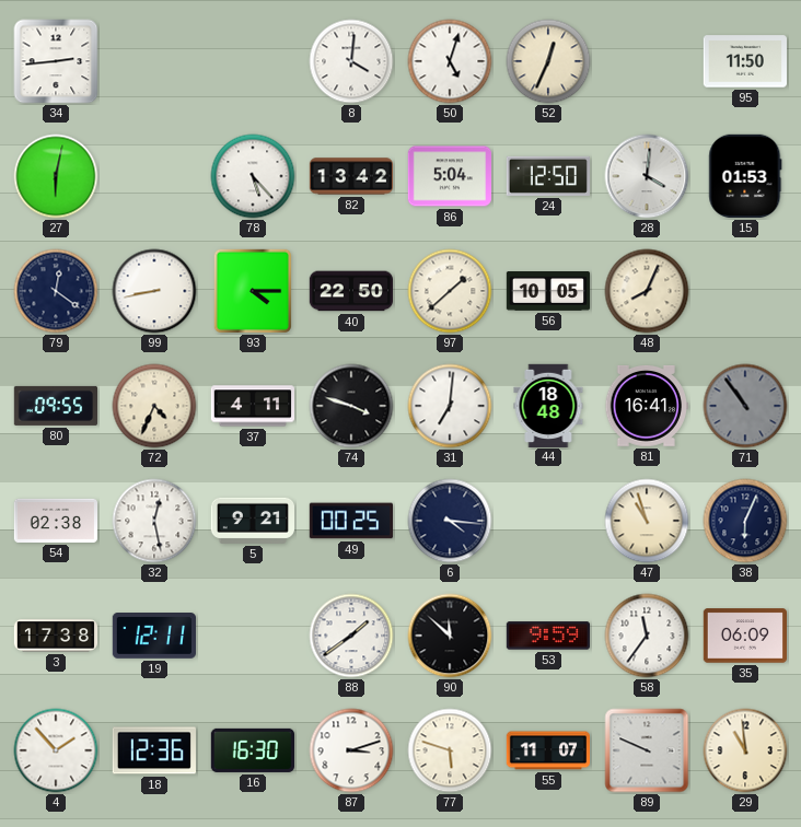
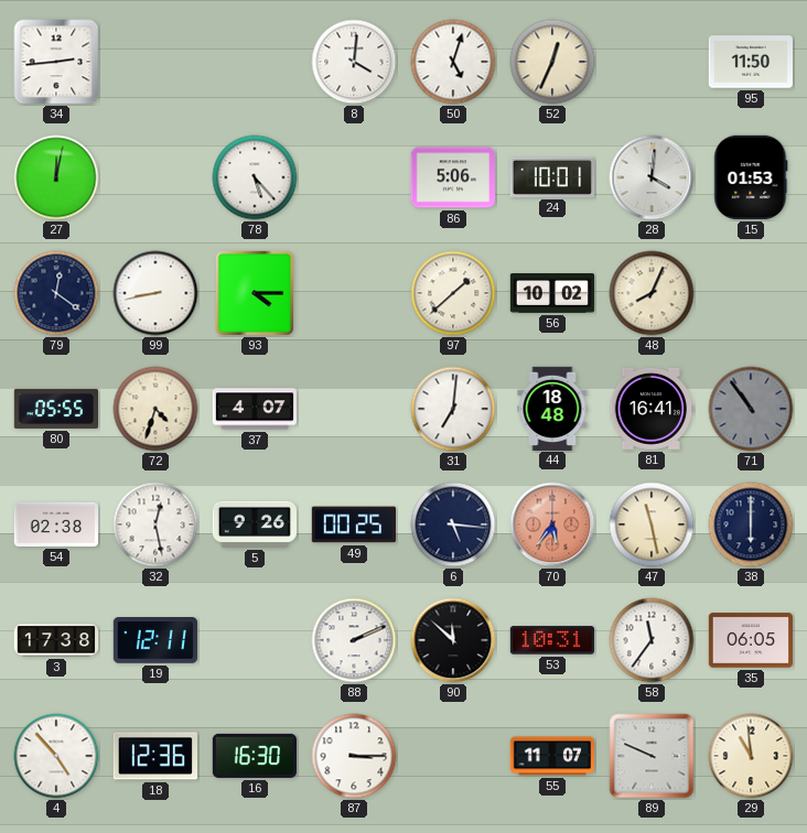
27: 6:02 -> 12:02 (56, 177)
82: 13:42 -> none (351, 176)
86: 5:04 -> 5:06 (452, 177)
24: 12:50 -> 10:01 (551, 177)
40: 22:50 -> none (350, 291)
56: 10:05 -> 10:02 (552, 294)
80: 09:55 -> 05:55 (55, 409)
72: 4:34 -> 4:33 (155, 409)
37: 4:11 -> 4:07 (254, 409)
74: 3:48 -> none (351, 406)
5: 9:21 -> 9:26 (254, 524)
6: 4:16 -> 5:16 (453, 524)
70: none -> 5:36 (552, 524)
47: 10:57 -> 11:28 (652, 524)
38: 6:04 -> 6:00 (751, 524)
88: 1:39 -> 2:11 (354, 640)
53: 9:59 -> 10:31 (551, 640)
35: 06:09 -> 06:05 (750, 640)
4: 1:53 -> 4:53 (56, 756)
87: 3:12 -> 3:15 (354, 756)
77: 5:48 -> none (450, 750)
